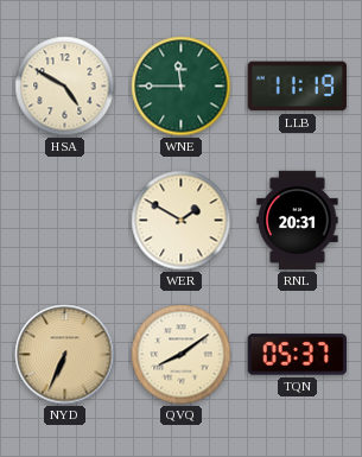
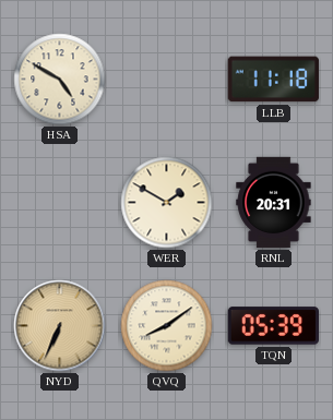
WNE: 11:45 -> none (182, 87)
LLB: 11:19 -> 11:18 (273, 80)
TQN: 05:37 -> 05:39 (273, 326)
